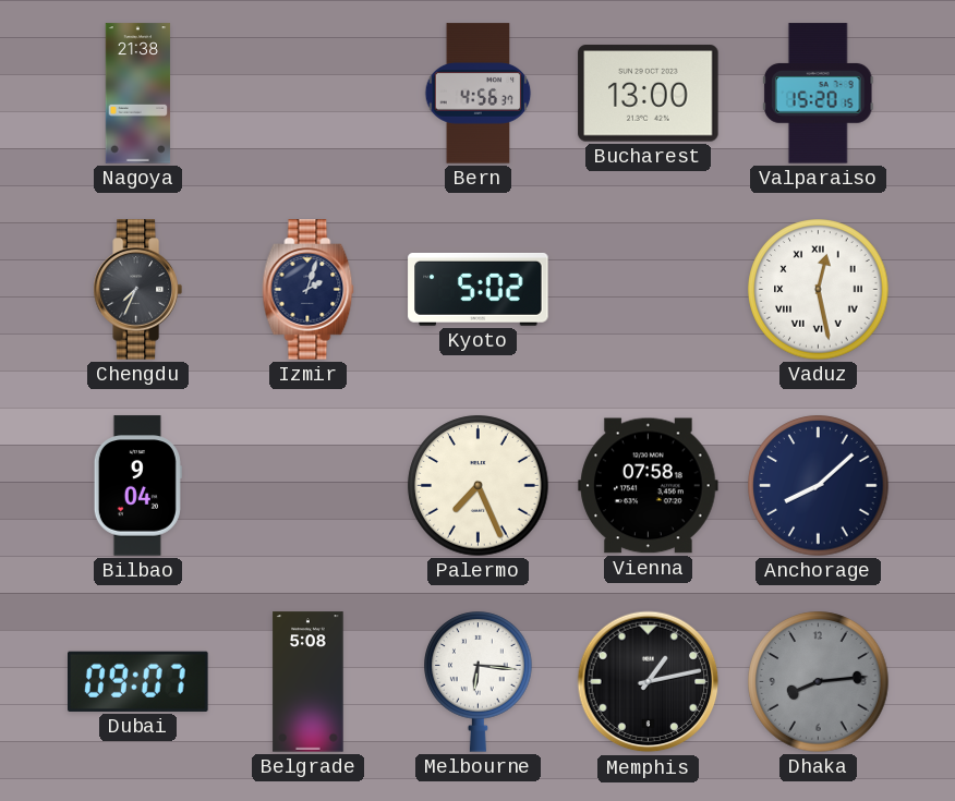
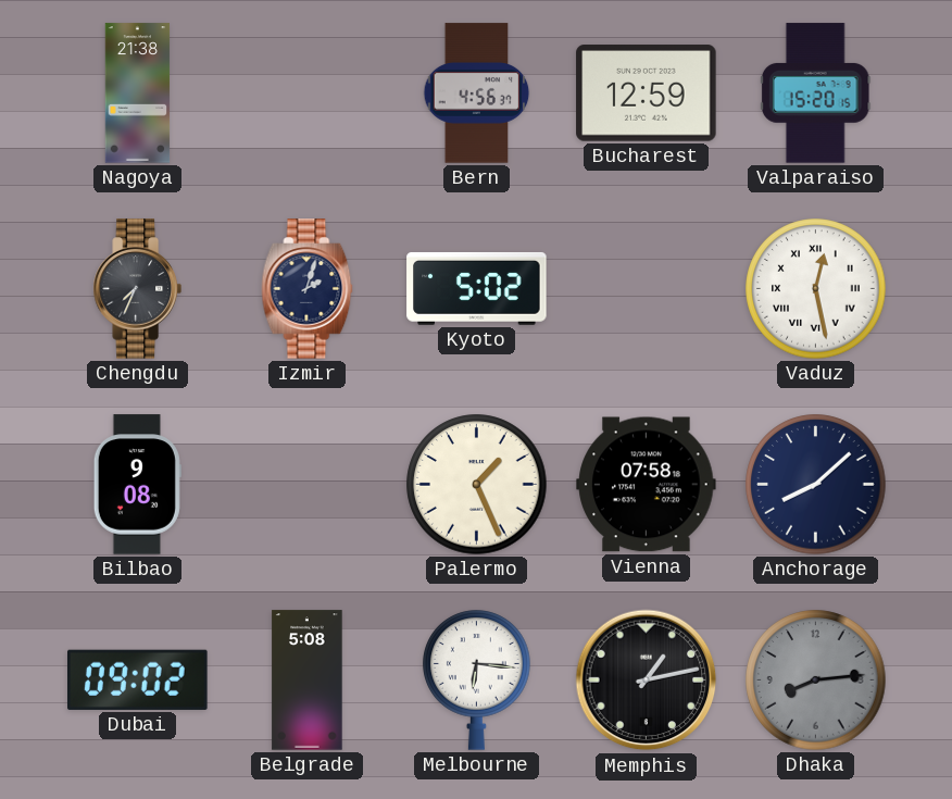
Bucharest: 13:00 -> 12:59 (647, 93)
Bilbao: 9:04 -> 9:08 (137, 485)
Palermo: 7:26 -> 1:26 (477, 485)
Dubai: 09:07 -> 09:02 (138, 679)
